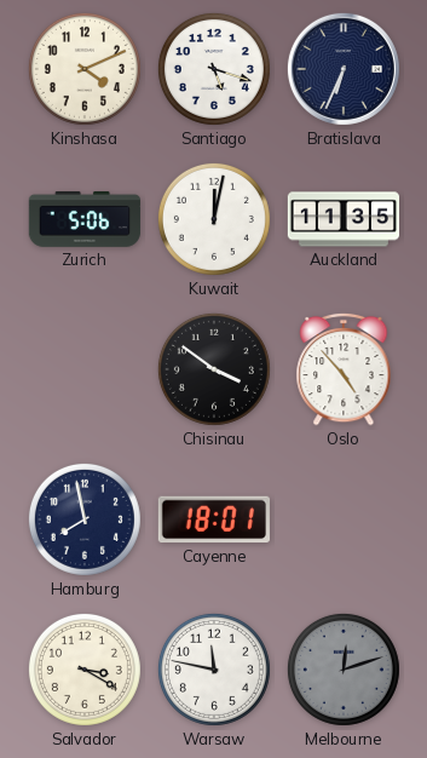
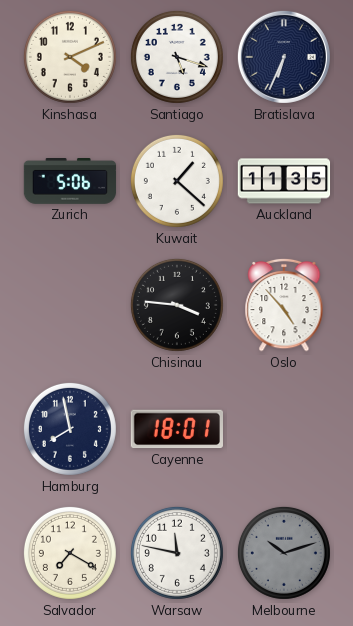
Kuwait: 12:02 -> 1:22 (177, 181)
Chisinau: 3:51 -> 3:46 (177, 305)
Salvador: 3:20 -> 7:20 (70, 553)
Melbourne: 12:12 -> 10:12 (284, 553)
